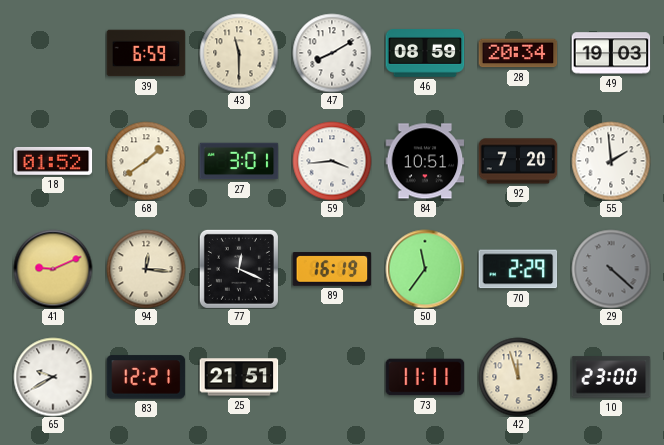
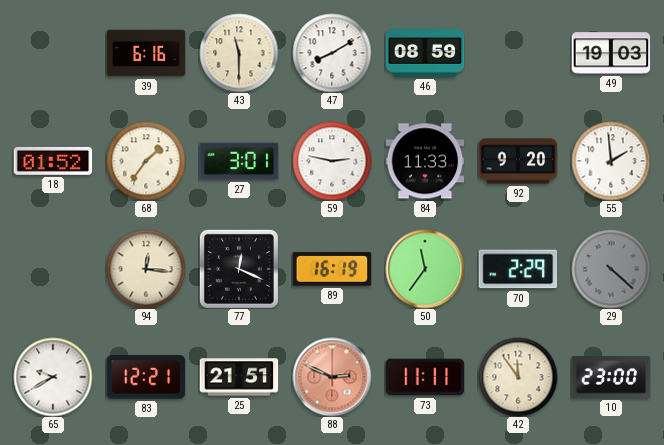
39: 6:59 -> 6:16 (146, 53)
28: 20:34 -> none (518, 53)
68: 1:39 -> 1:36 (146, 161)
59: 3:44 -> 2:47 (332, 161)
84: 10:51 -> 11:33 (425, 161)
92: 7:20 -> 9:20 (518, 161)
41: 9:11 -> none (53, 269)
88: none -> 2:49 (332, 377)
42: 11:57 -> 11:54 (518, 377)
